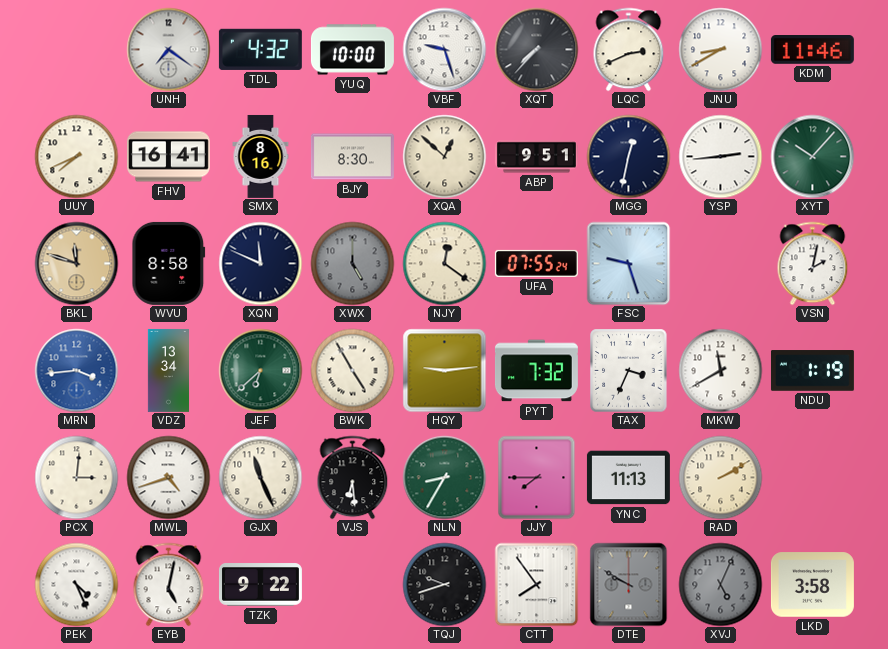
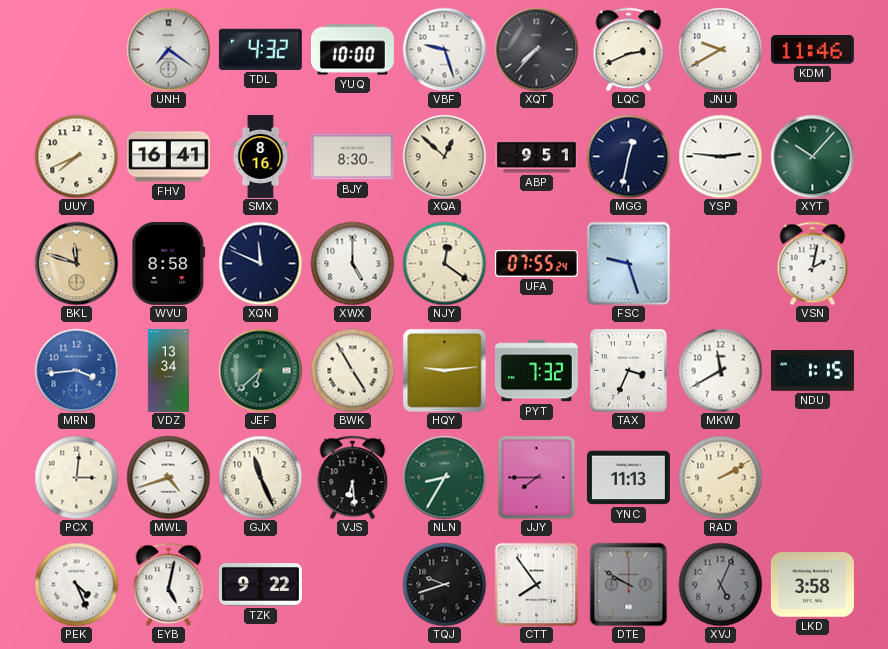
JNU: 8:40 -> 9:40 (720, 49)
YSP: 2:44 -> 2:46 (720, 156)
XWX dial: grey -> white (352, 263)
NDU: 1:19 -> 1:15 (812, 371)
